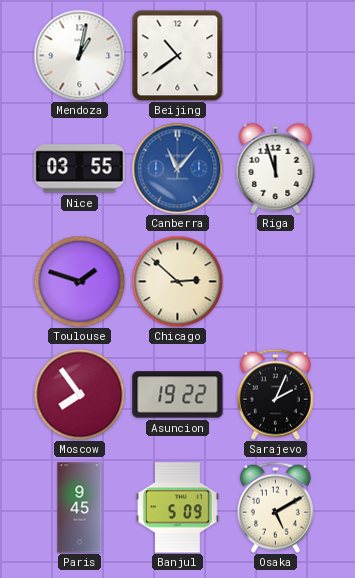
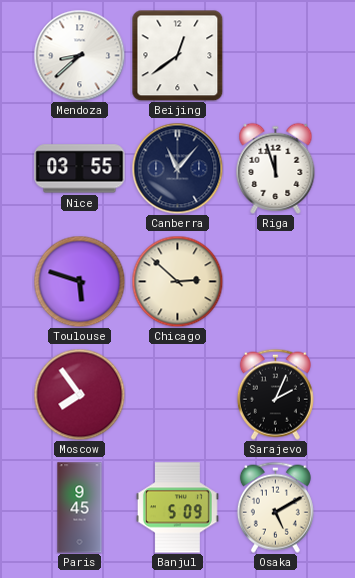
Mendoza: 1:02 -> 8:38 (79, 55)
Beijing: 10:39 -> 12:39 (177, 55)
Canberra dial: blue -> navy (177, 168)
Toulouse: 1:48 -> 5:48 (79, 281)
Asuncion: 19:22 -> none (178, 395)
